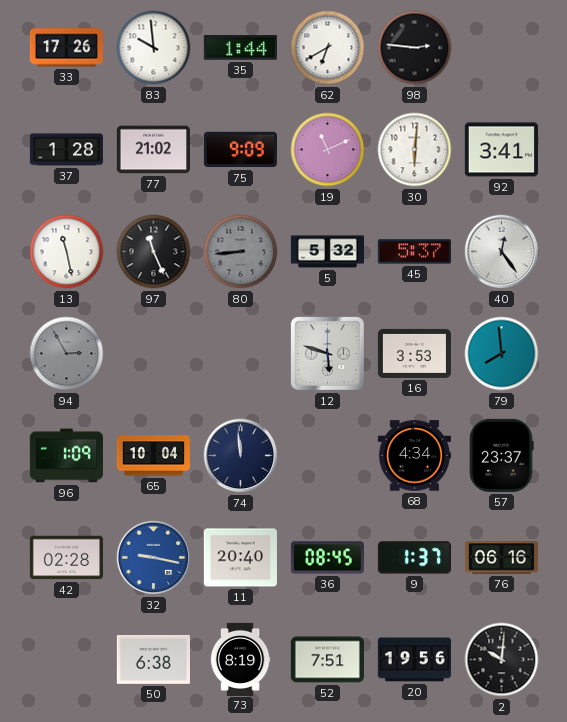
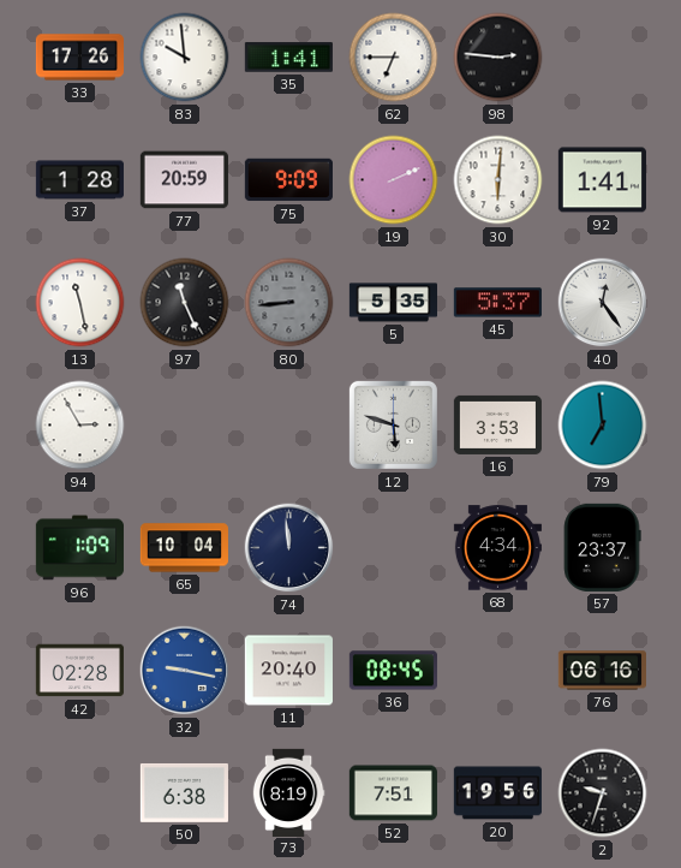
35: 1:44 -> 1:41 (288, 58)
62: 6:40 -> 6:45 (394, 58)
77: 21:02 -> 20:59 (184, 180)
19: 11:11 -> 2:11 (394, 180)
92: 3:41 -> 1:41 (602, 180)
5: 5:32 -> 5:35 (393, 303)
94 dial: grey -> white (80, 426)
79: 7:59 -> 6:59 (603, 426)
9: 1:37 -> none (414, 558)
2: 10:01 -> 9:33 (603, 793)
